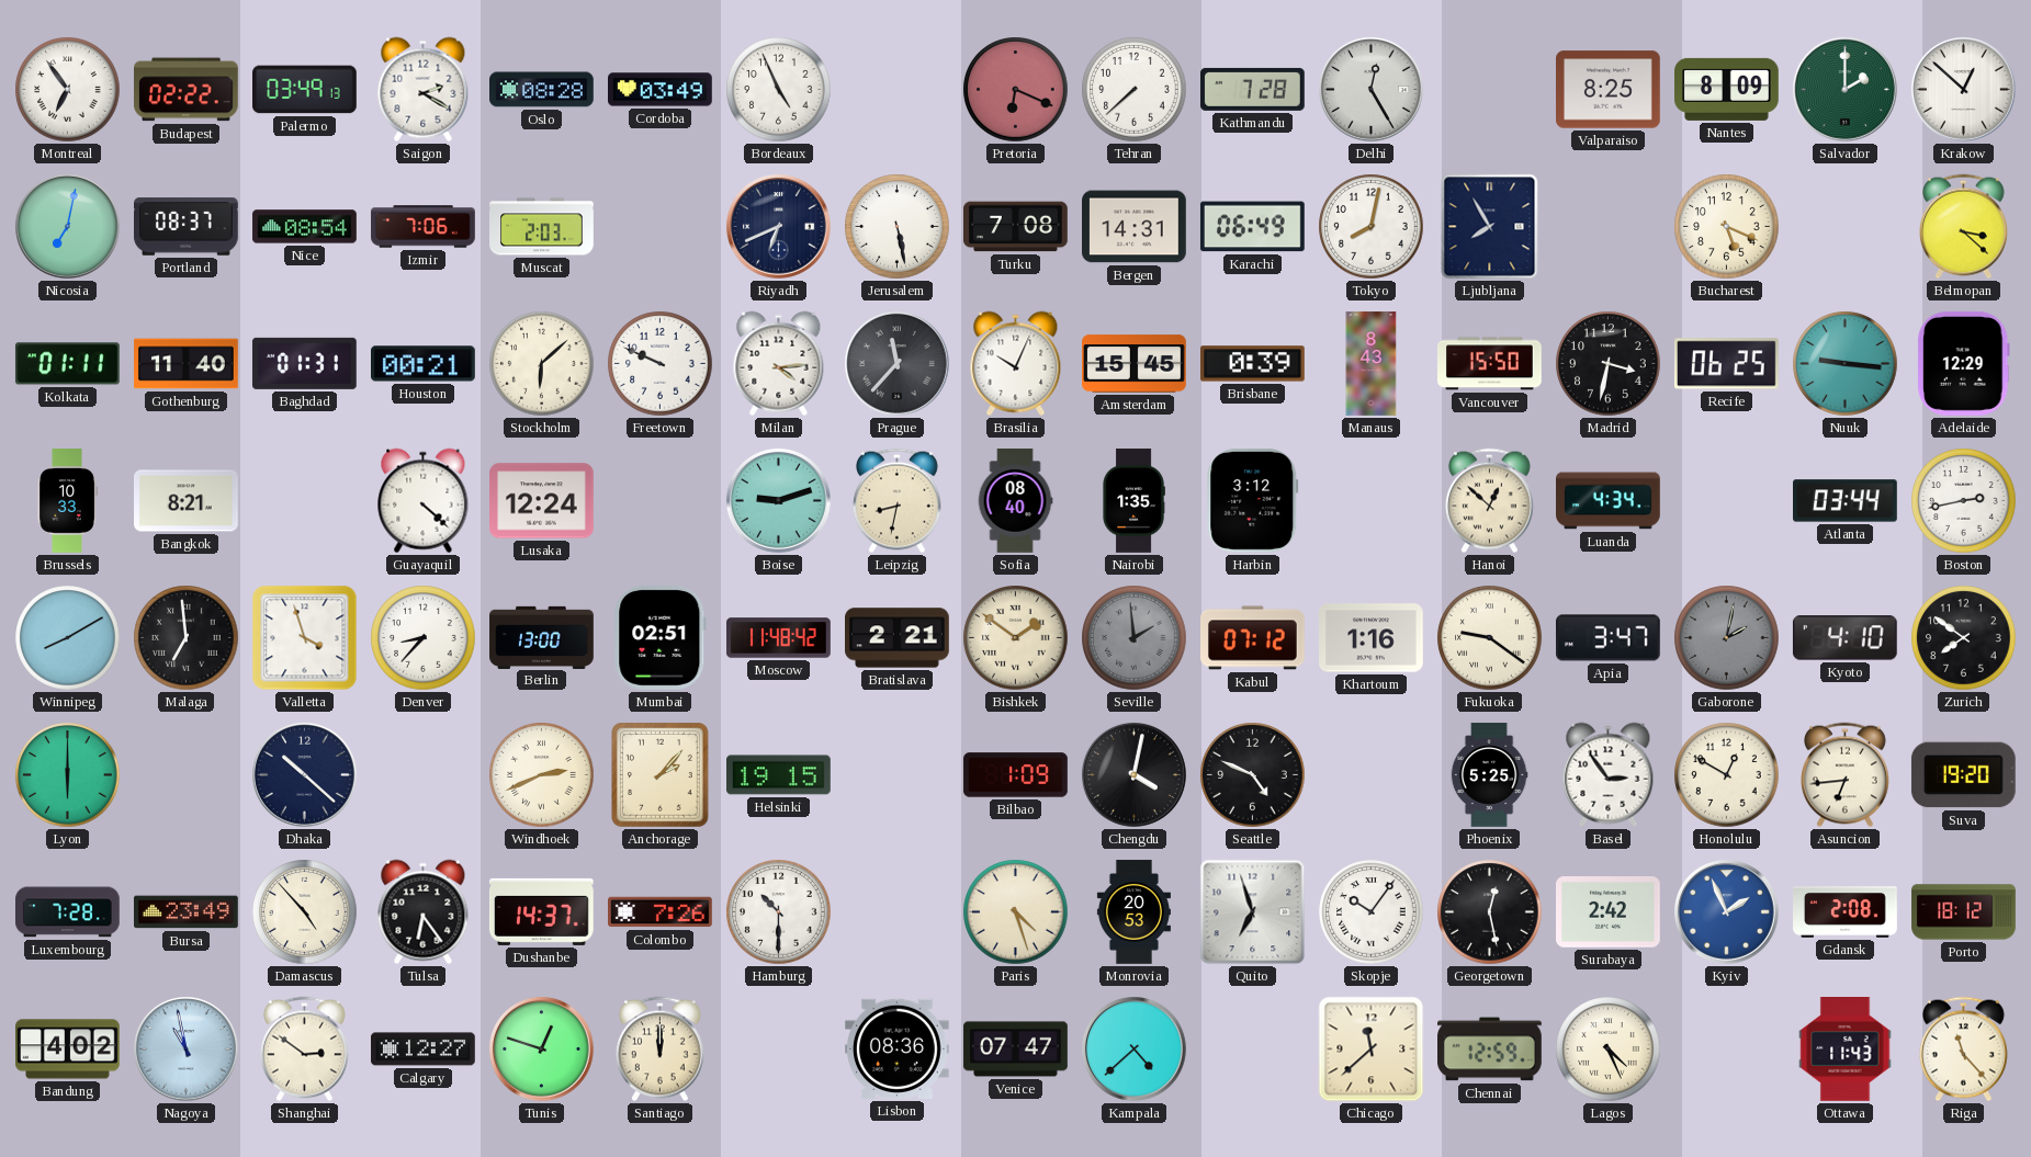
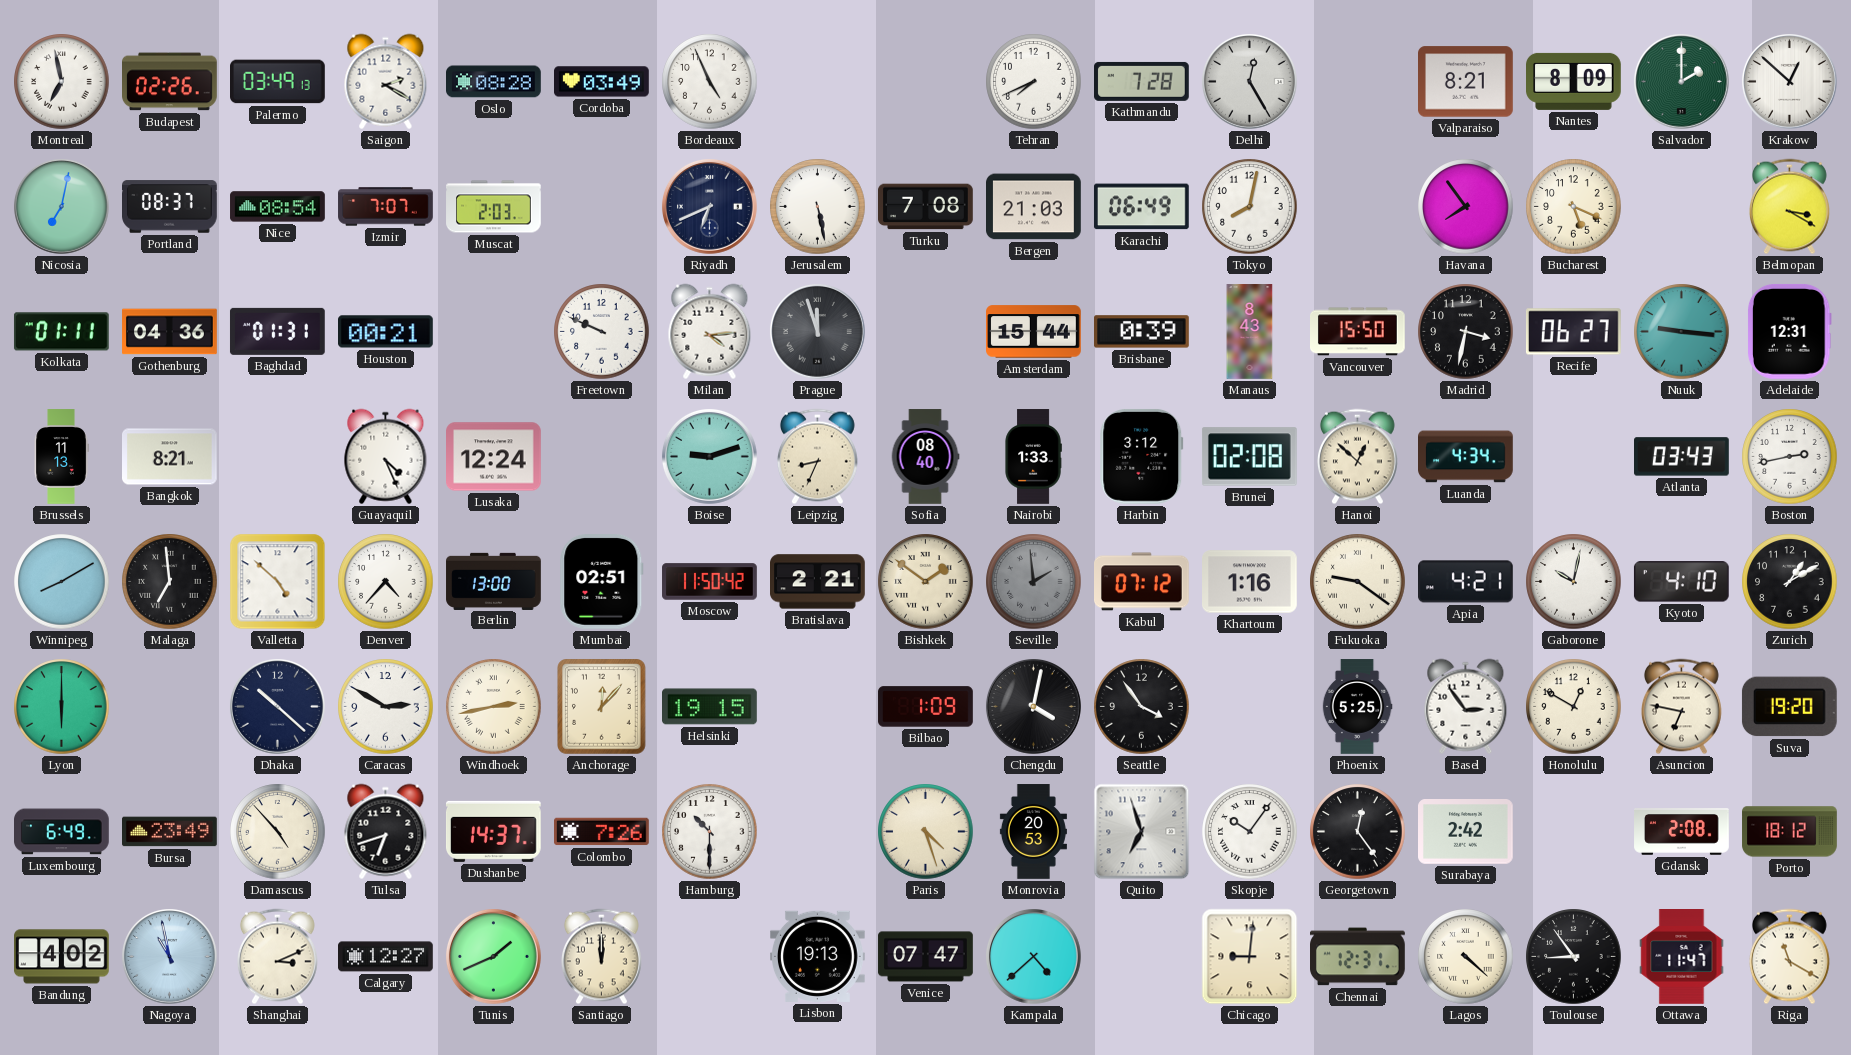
Montreal: 6:54 -> 6:58 (62, 82)
Budapest: 02:22 -> 02:26 (170, 82)
Pretoria: 6:19 -> none (1016, 90)
Tehran: 7:38 -> 7:41 (1034, 82)
Valparaiso: 8:25 -> 8:21 (1466, 82)
Izmir: 7:06 -> 7:07 (386, 207)
Bergen: 14:31 -> 21:03 (1034, 207)
Ljubljana: 7:55 -> none (1490, 227)
Havana: none -> 7:54 (1466, 207)
Belmopan: 3:22 -> 3:20 (1789, 207)
Gothenburg: 11:40 -> 04:36 (170, 332)
Stockholm: 6:08 -> none (542, 364)
Prague: 11:37 -> 11:57 (818, 332)
Brasilia: 10:04 -> none (1016, 364)
Amsterdam: 15:45 -> 15:44 (1034, 332)
Recife: 06:25 -> 06:27 (1573, 332)
Adelaide: 12:29 -> 12:31 (1789, 331)
Brussels: 10:33 -> 11:13 (61, 457)
Guayaquil: 4:22 -> 4:26 (386, 457)
Leipzig: 8:32 -> 8:34 (817, 457)
Nairobi: 1:35 -> 1:33 (1033, 457)
Brunei: none -> 02:08 (1249, 457)
Atlanta: 03:44 -> 03:43 (1682, 457)
Valletta: 3:57 -> 4:52 (278, 582)
Denver: 8:37 -> 4:37 (386, 582)
Moscow: 11:48 -> 11:50 (710, 582)
Apia: 3:47 -> 4:21 (1466, 582)
Gaborone: 2:02 -> 10:02 (1574, 582)
Gaborone dial: grey -> white (1574, 582)
Zurich: 7:51 -> 1:10 (1790, 582)
Caracas: none -> 2:50 (386, 707)
Windhoek: 2:41 -> 2:43 (494, 707)
Anchorage: 2:07 -> 12:07 (602, 707)
Seattle: 4:49 -> 3:54 (1142, 707)
Asuncion: 6:44 -> 6:47 (1681, 707)
Luxembourg: 7:28 -> 6:49 (62, 832)
Tulsa: 6:24 -> 6:42 (386, 832)
Georgetown: 12:28 -> 12:24 (1358, 832)
Kyiv: 1:56 -> none (1727, 912)
Shanghai: 2:51 -> 3:11 (277, 957)
Tunis: 12:48 -> 1:41 (494, 957)
Lisbon: 08:36 -> 19:13 (818, 956)
Chicago: 11:38 -> 9:01 (1250, 957)
Chennai: 12:59 -> 12:31 (1358, 957)
Lagos: 4:26 -> 4:22 (1466, 957)
Toulouse: none -> 8:54 (1574, 957)
Ottawa: 11:43 -> 11:47 (1682, 957)
Riga: 11:23 -> 11:20 (1789, 957)
